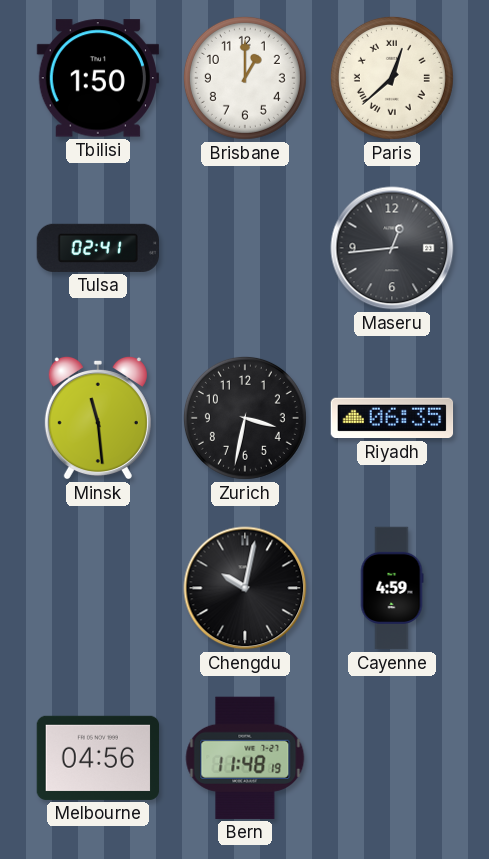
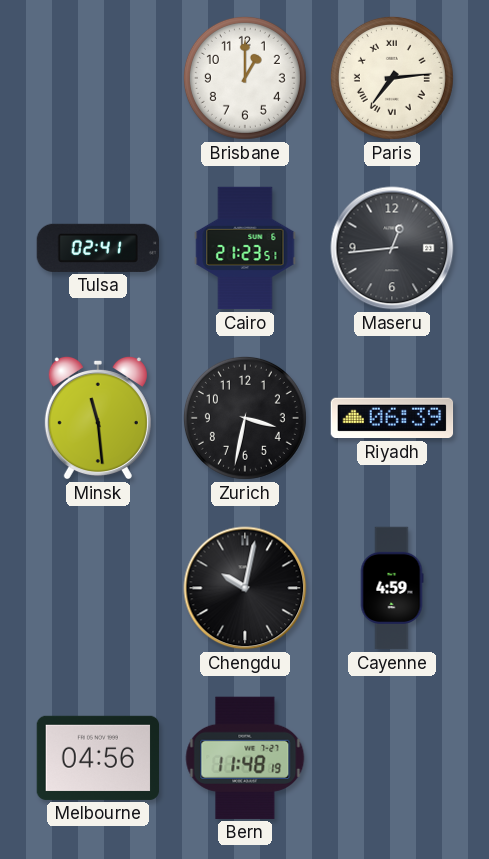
Tbilisi: 1:50 -> none (97, 78)
Paris: 12:38 -> 7:14 (392, 78)
Cairo: none -> 21:23 (245, 248)
Riyadh: 06:35 -> 06:39 (392, 418)
